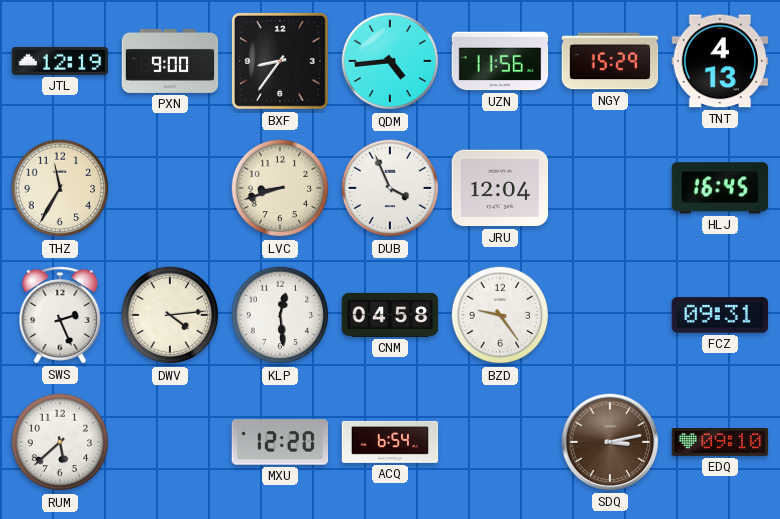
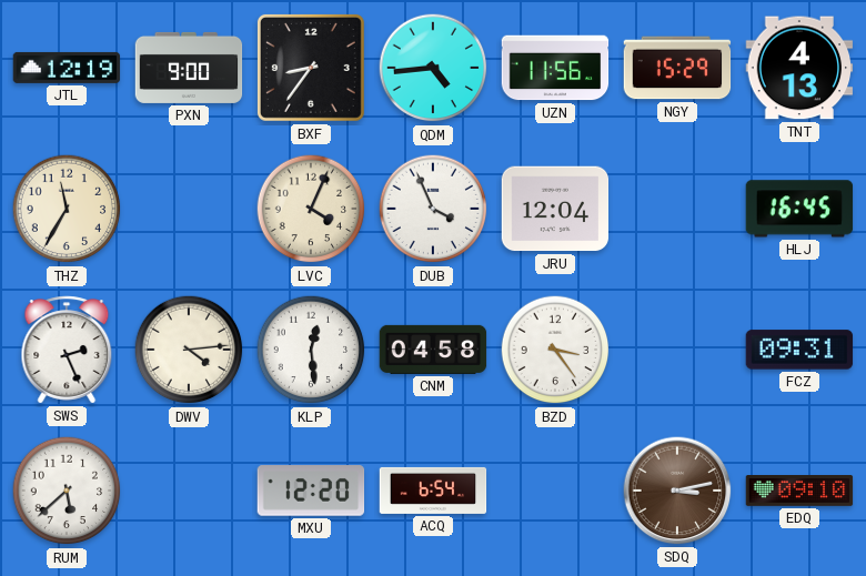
LVC: 8:42 -> 4:04 (311, 209)
BZD: 9:24 -> 3:24 (555, 350)
